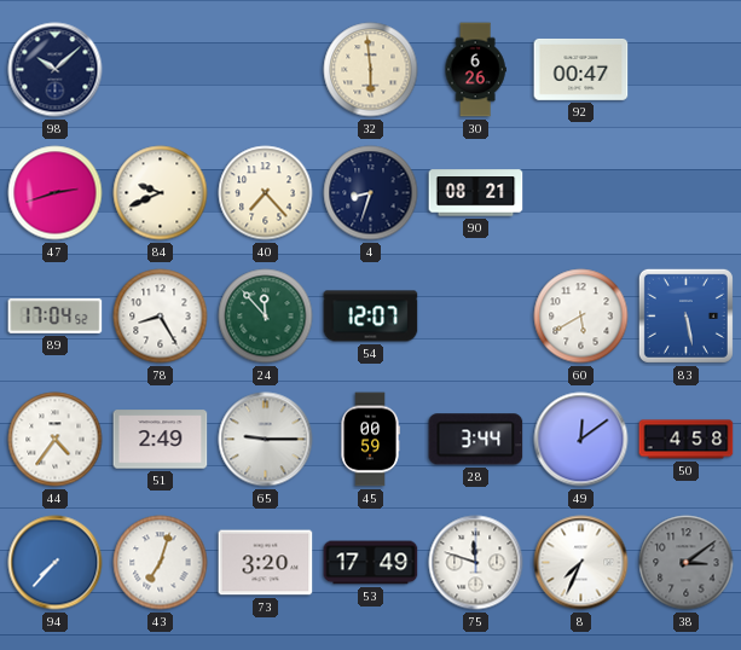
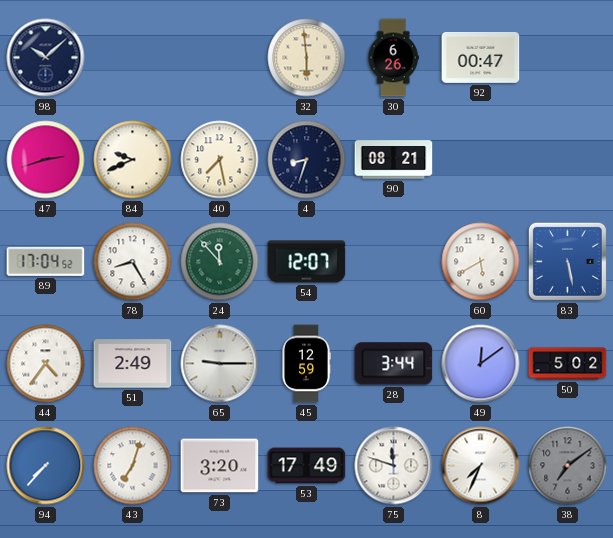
40: 7:23 -> 7:28 (220, 160)
45: 00:59 -> 12:59 (306, 364)
50: 4:58 -> 5:02 (568, 364)
38: 3:09 -> 7:09 (568, 466)
